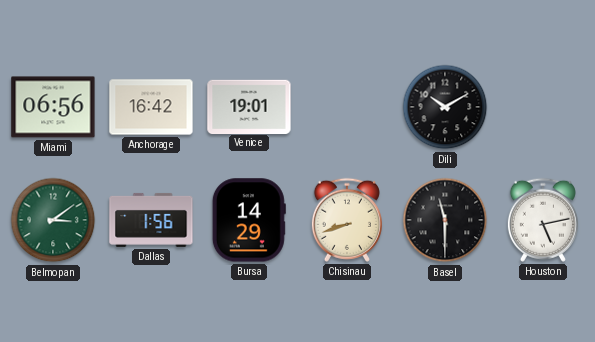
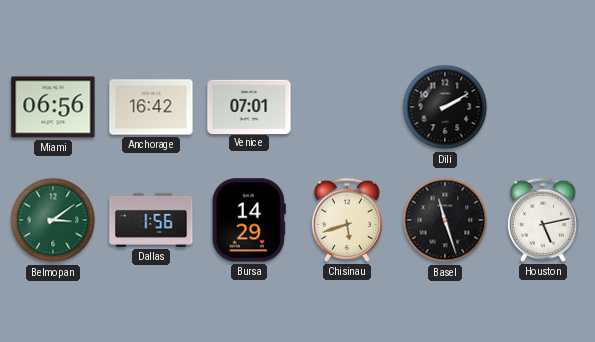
Venice: 19:01 -> 07:01 (249, 106)
Dili: 10:10 -> 2:10 (445, 107)
Chisinau: 8:42 -> 5:42 (347, 220)
Basel: 11:30 -> 11:27 (445, 220)
